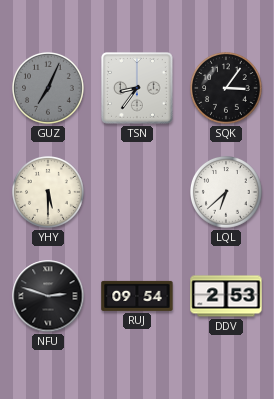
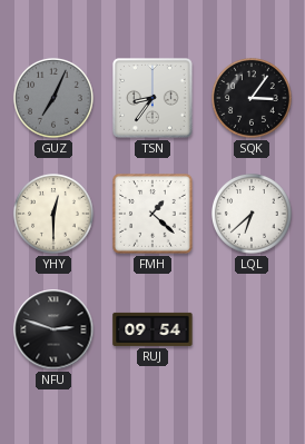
YHY: 5:30 -> 12:30 (55, 215)
FMH: none -> 1:22 (154, 215)
DDV: 2:53 -> none (226, 296)
